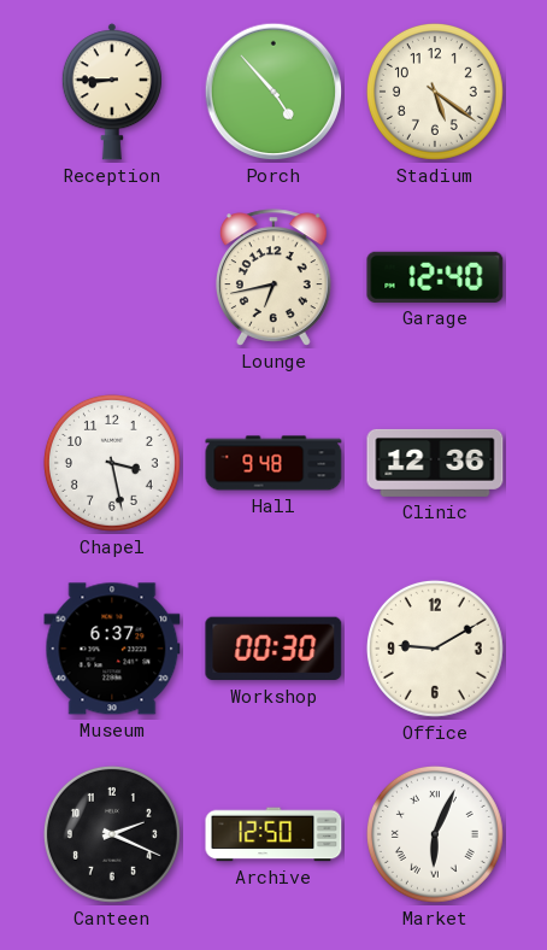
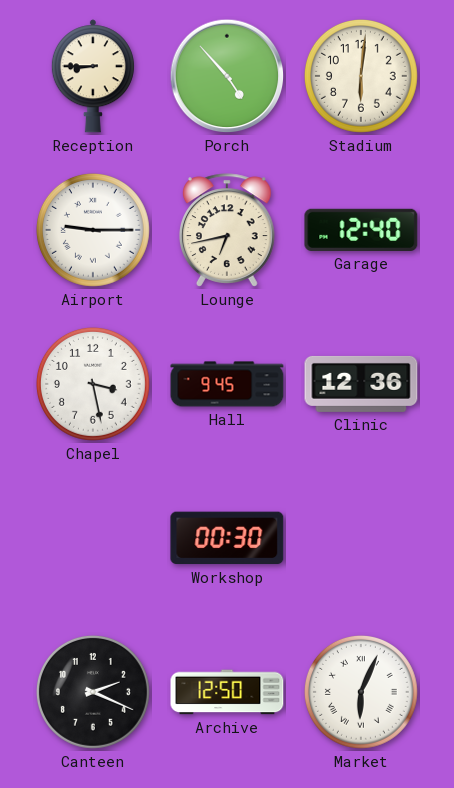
Stadium: 5:21 -> 6:01 (361, 76)
Airport: none -> 9:15 (93, 230)
Hall: 9:48 -> 9:45 (227, 384)
Museum: 6:37 -> none (112, 649)
Office: 9:10 -> none (435, 649)
